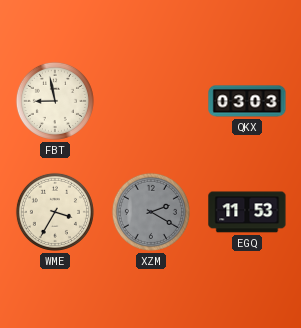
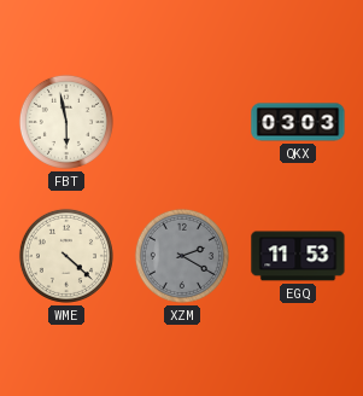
FBT: 8:58 -> 5:58 (66, 122)
WME: 3:35 -> 4:22 (66, 256)
